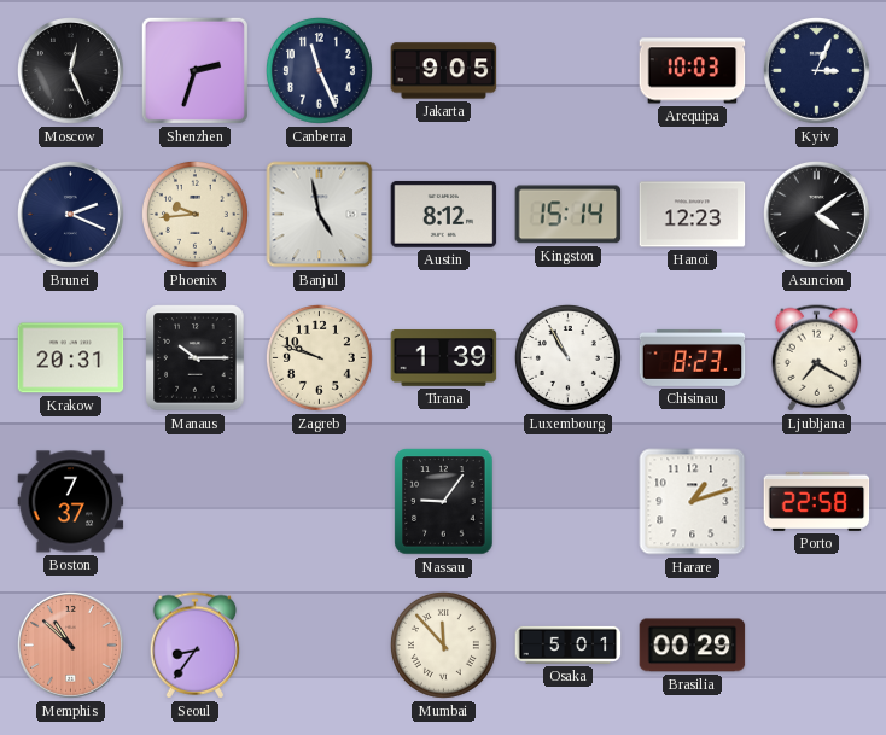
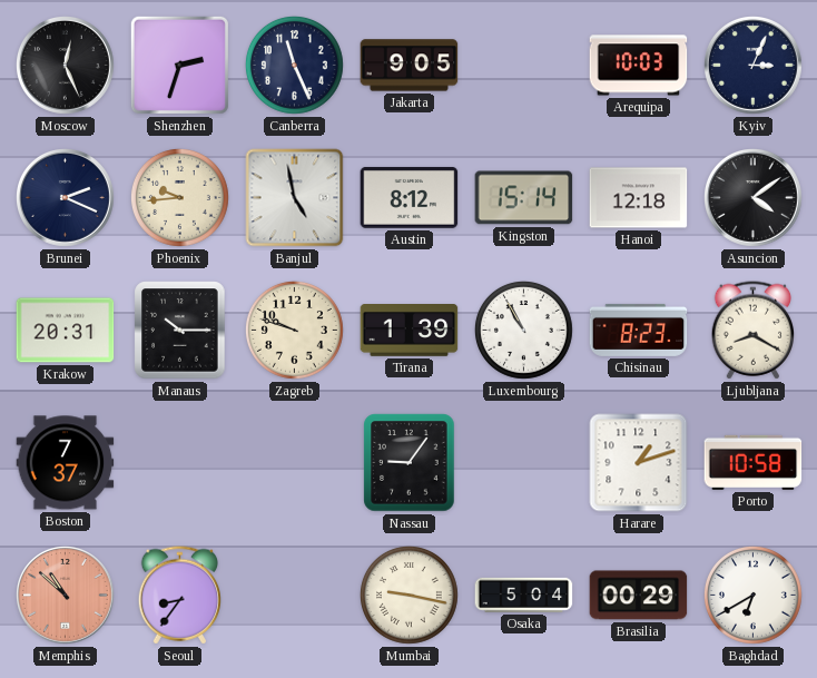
Hanoi: 12:23 -> 12:18 (639, 198)
Ljubljana: 7:20 -> 8:20 (752, 331)
Porto: 22:58 -> 10:58 (754, 462)
Mumbai: 11:53 -> 9:17 (408, 595)
Osaka: 5:01 -> 5:04 (524, 595)
Baghdad: none -> 6:40 (752, 595)
